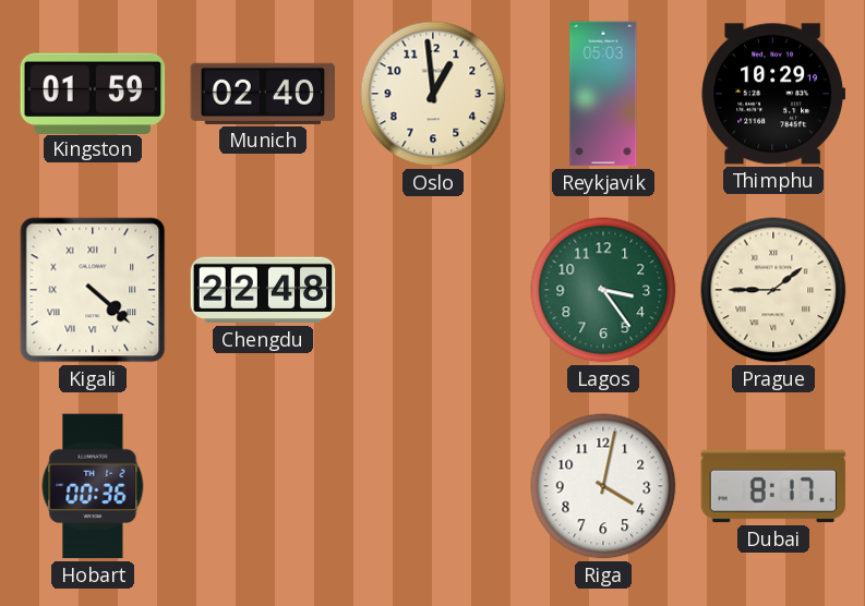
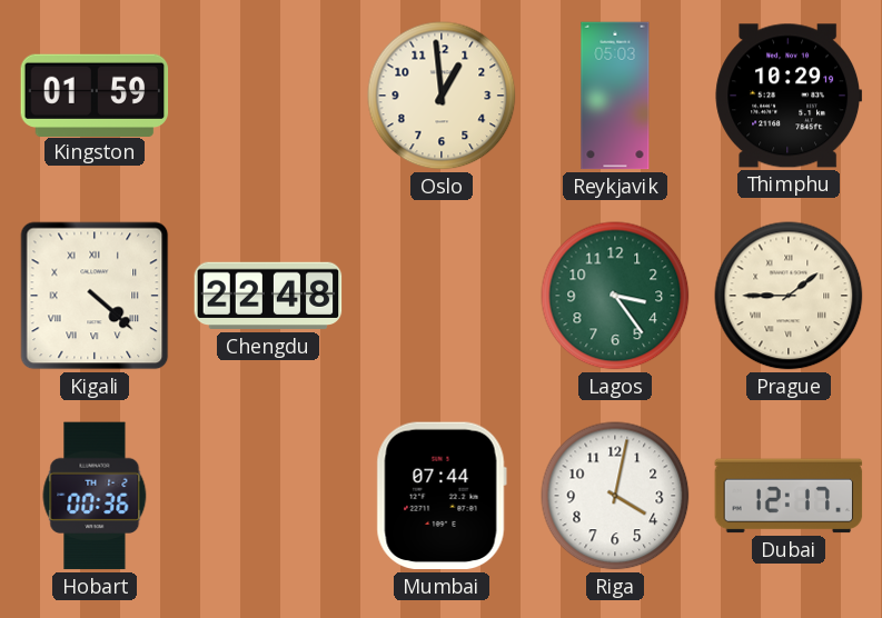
Munich: 02:40 -> none (263, 94)
Mumbai: none -> 07:44 (442, 496)
Dubai: 8:17 -> 12:17 (789, 496)
